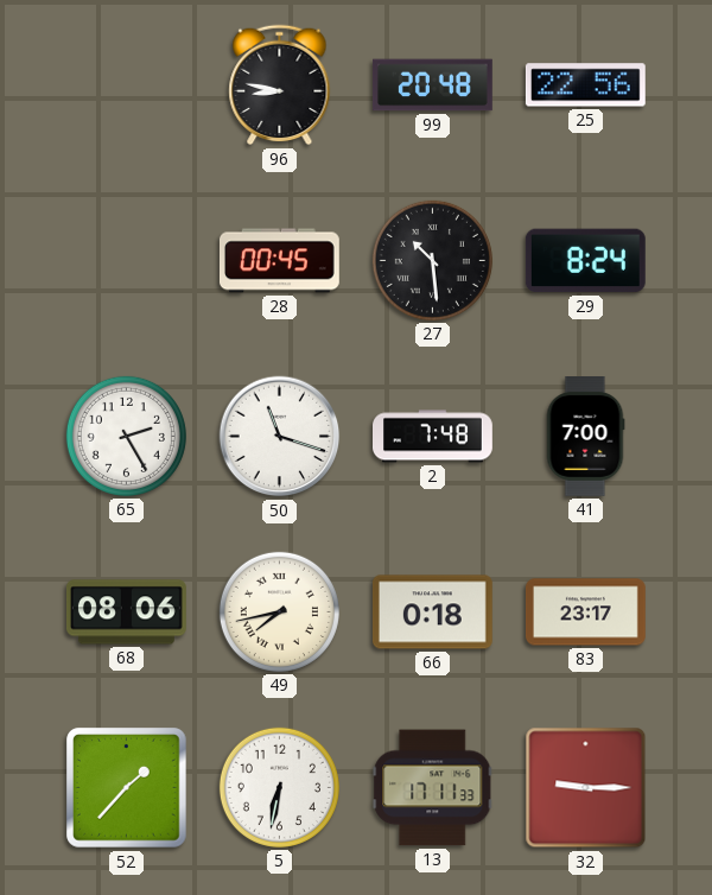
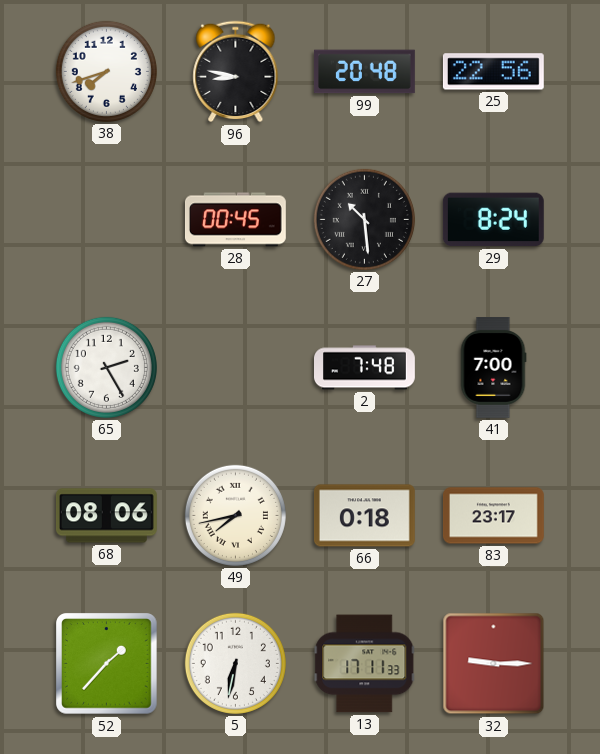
38: none -> 7:42 (106, 71)
50: 11:18 -> none (280, 437)
